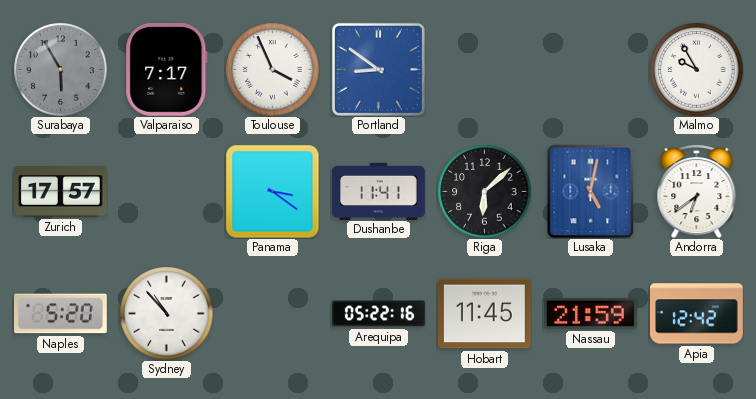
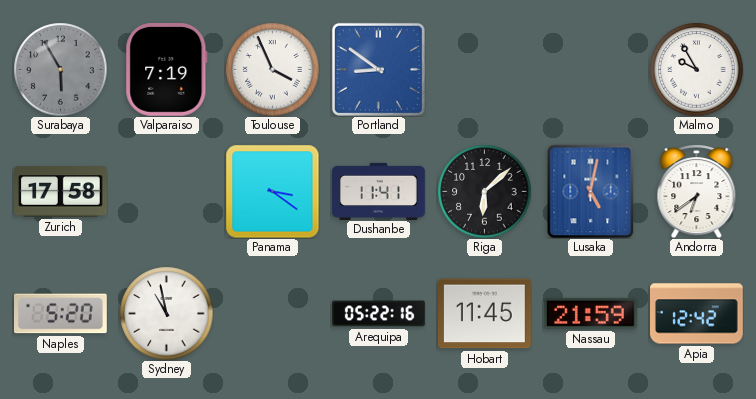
Valparaiso: 7:17 -> 7:19 (167, 70)
Zurich: 17:57 -> 17:58 (61, 192)
Sydney: 10:53 -> 10:58 (166, 313)
